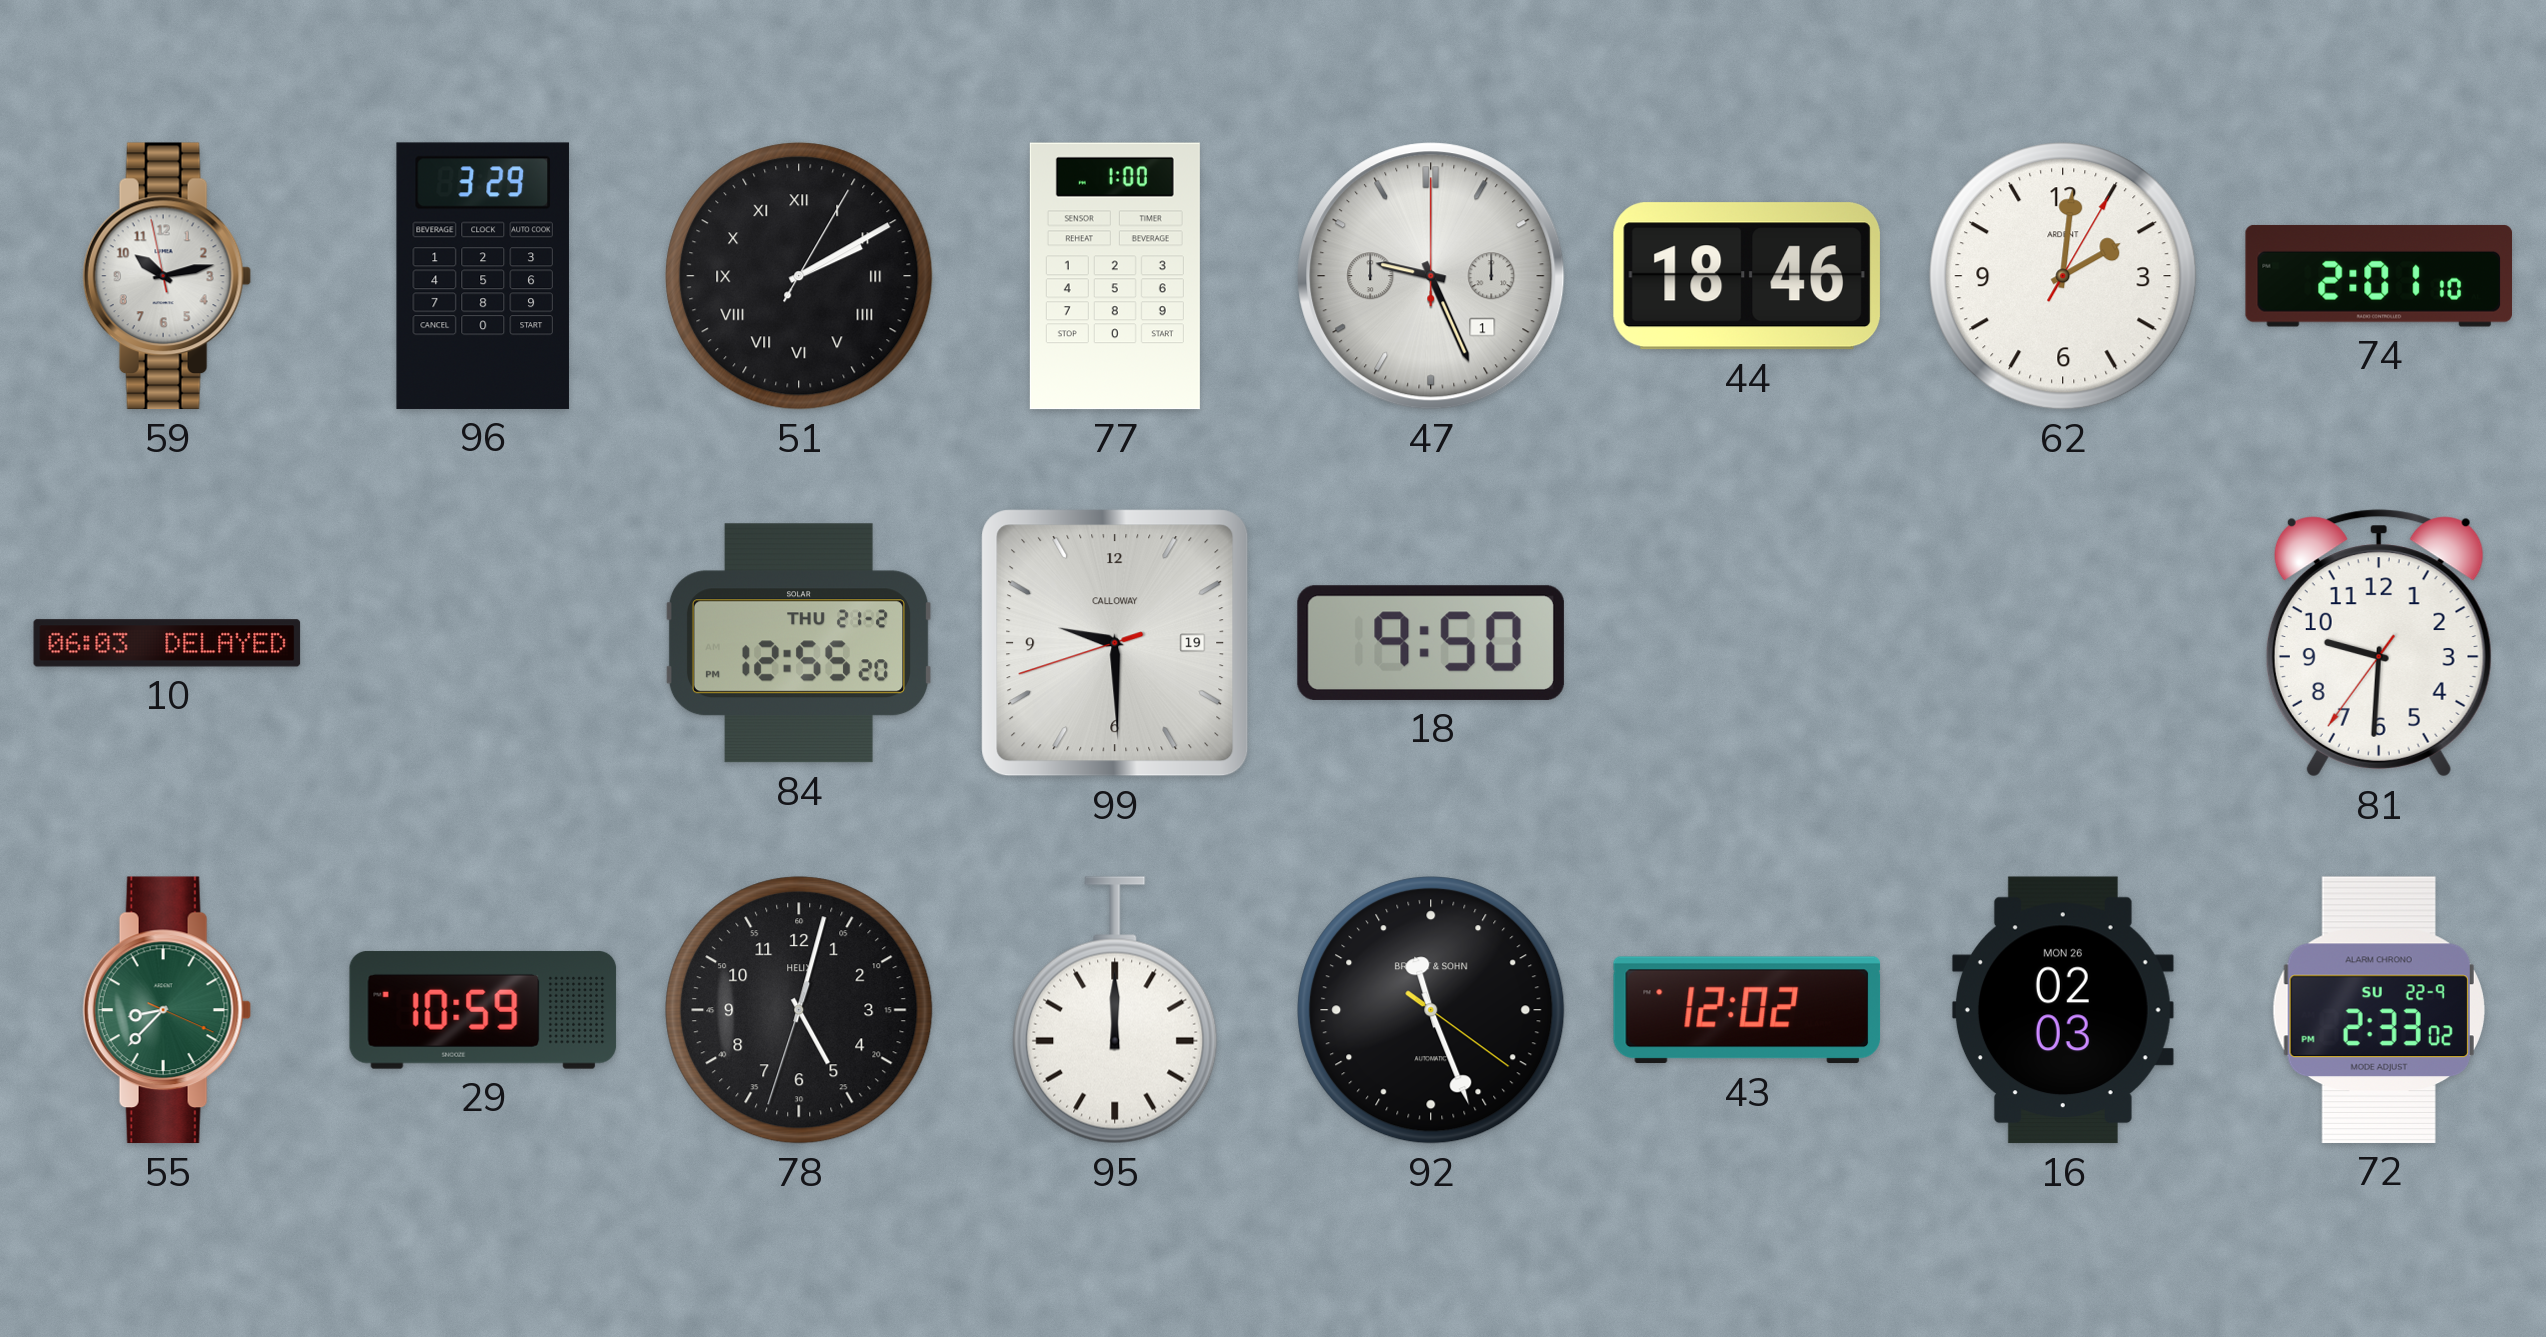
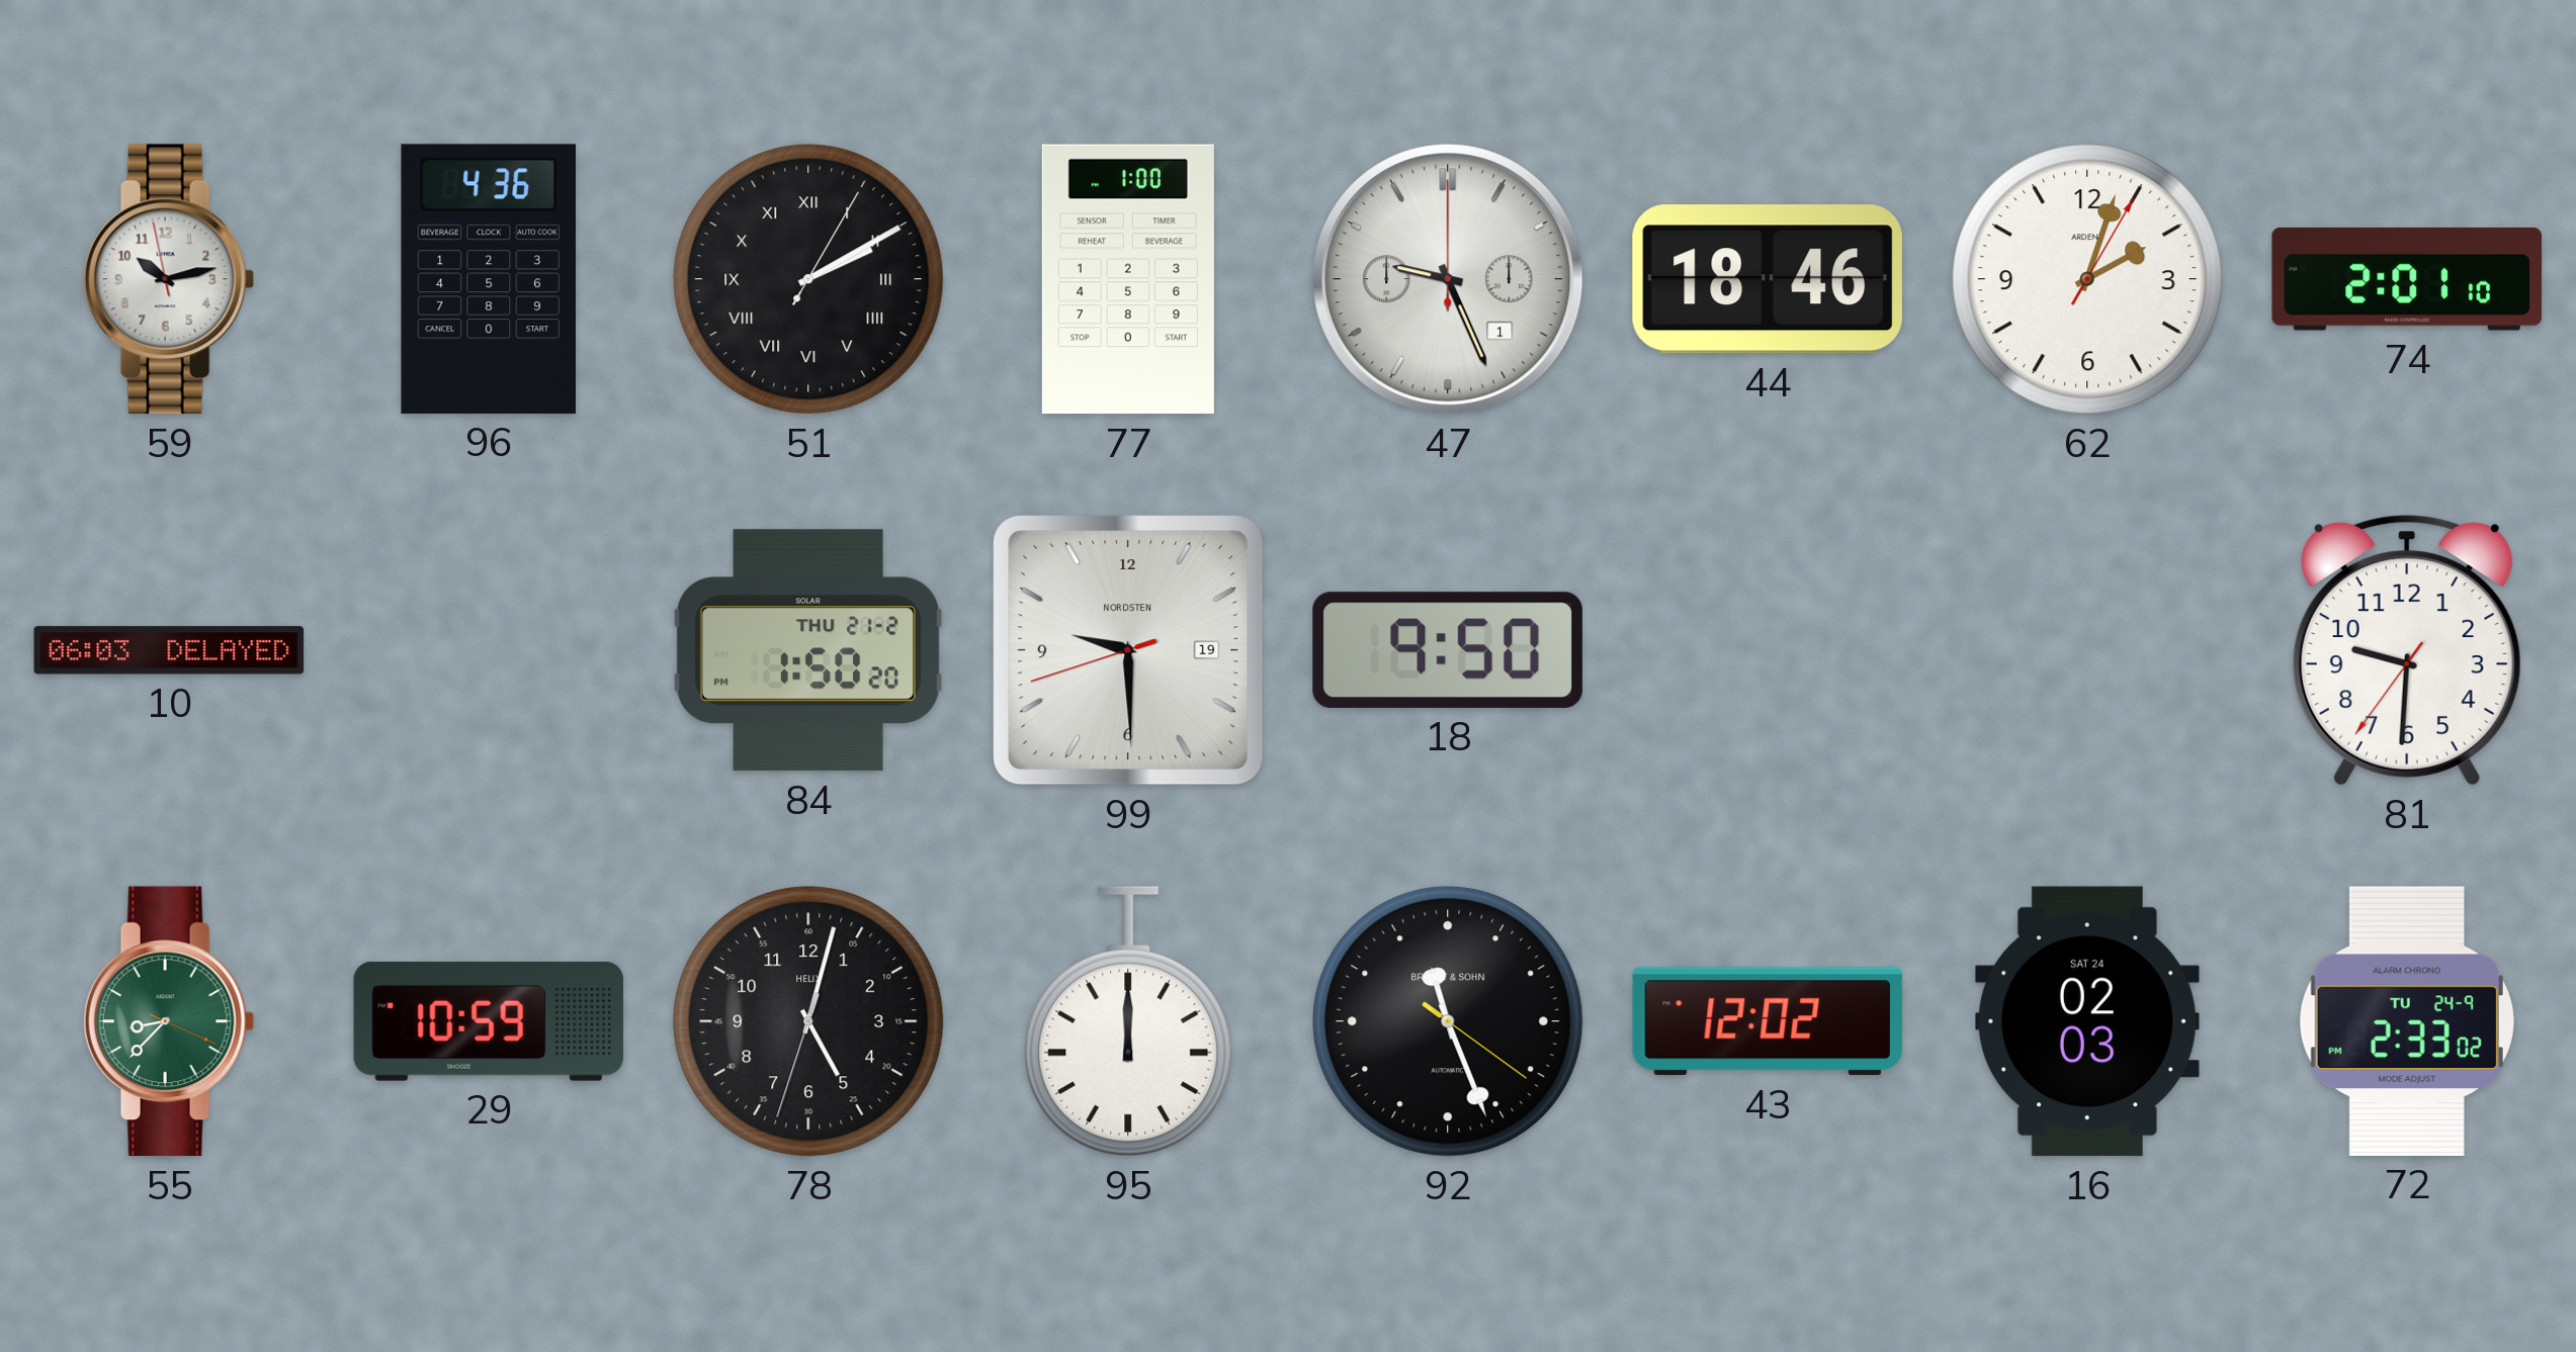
96: 3:29 -> 4:36 (489, 279)
62: 2:01 -> 2:03 (2087, 279)
84: 12:55 -> 1:50 (807, 650)
99 brand: CALLOWAY -> NORDSTEN (1128, 650)
16 date: MON 26 -> SAT 24 (2087, 1021)
72 date: SU 22-9 -> TU 24-9 (2407, 1021)
